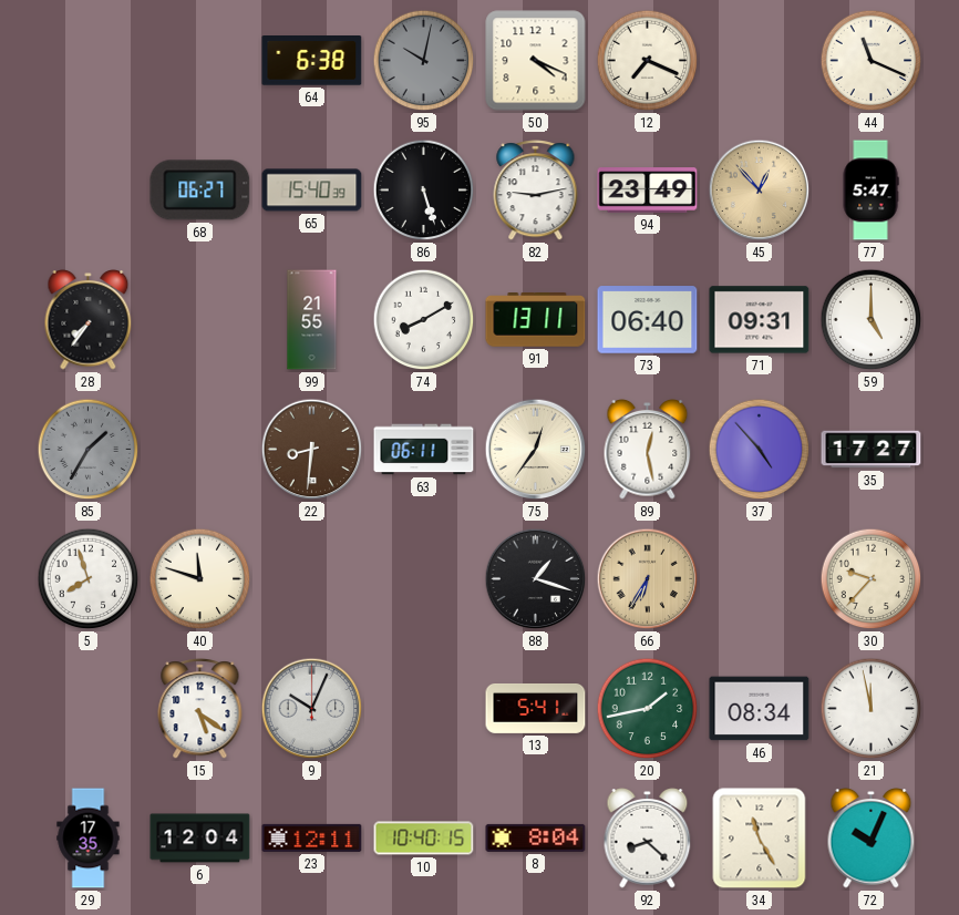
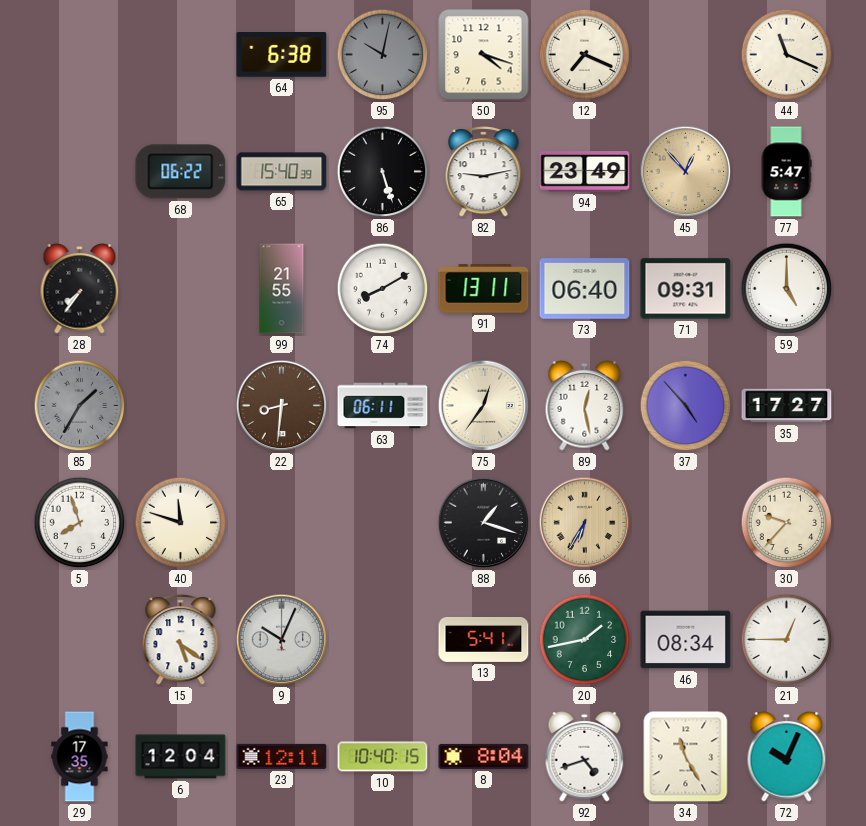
50: 4:19 -> 4:18 (484, 55)
68: 06:27 -> 06:22 (181, 172)
21: 11:58 -> 12:45 (787, 640)
92: 8:22 -> 4:42 (585, 757)
